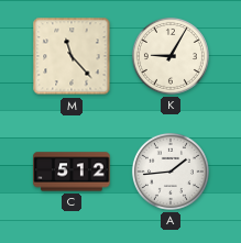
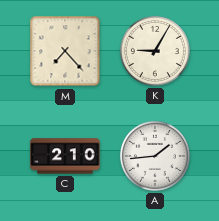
M: 11:23 -> 7:23 (65, 51)
C: 5:12 -> 2:10 (65, 156)
